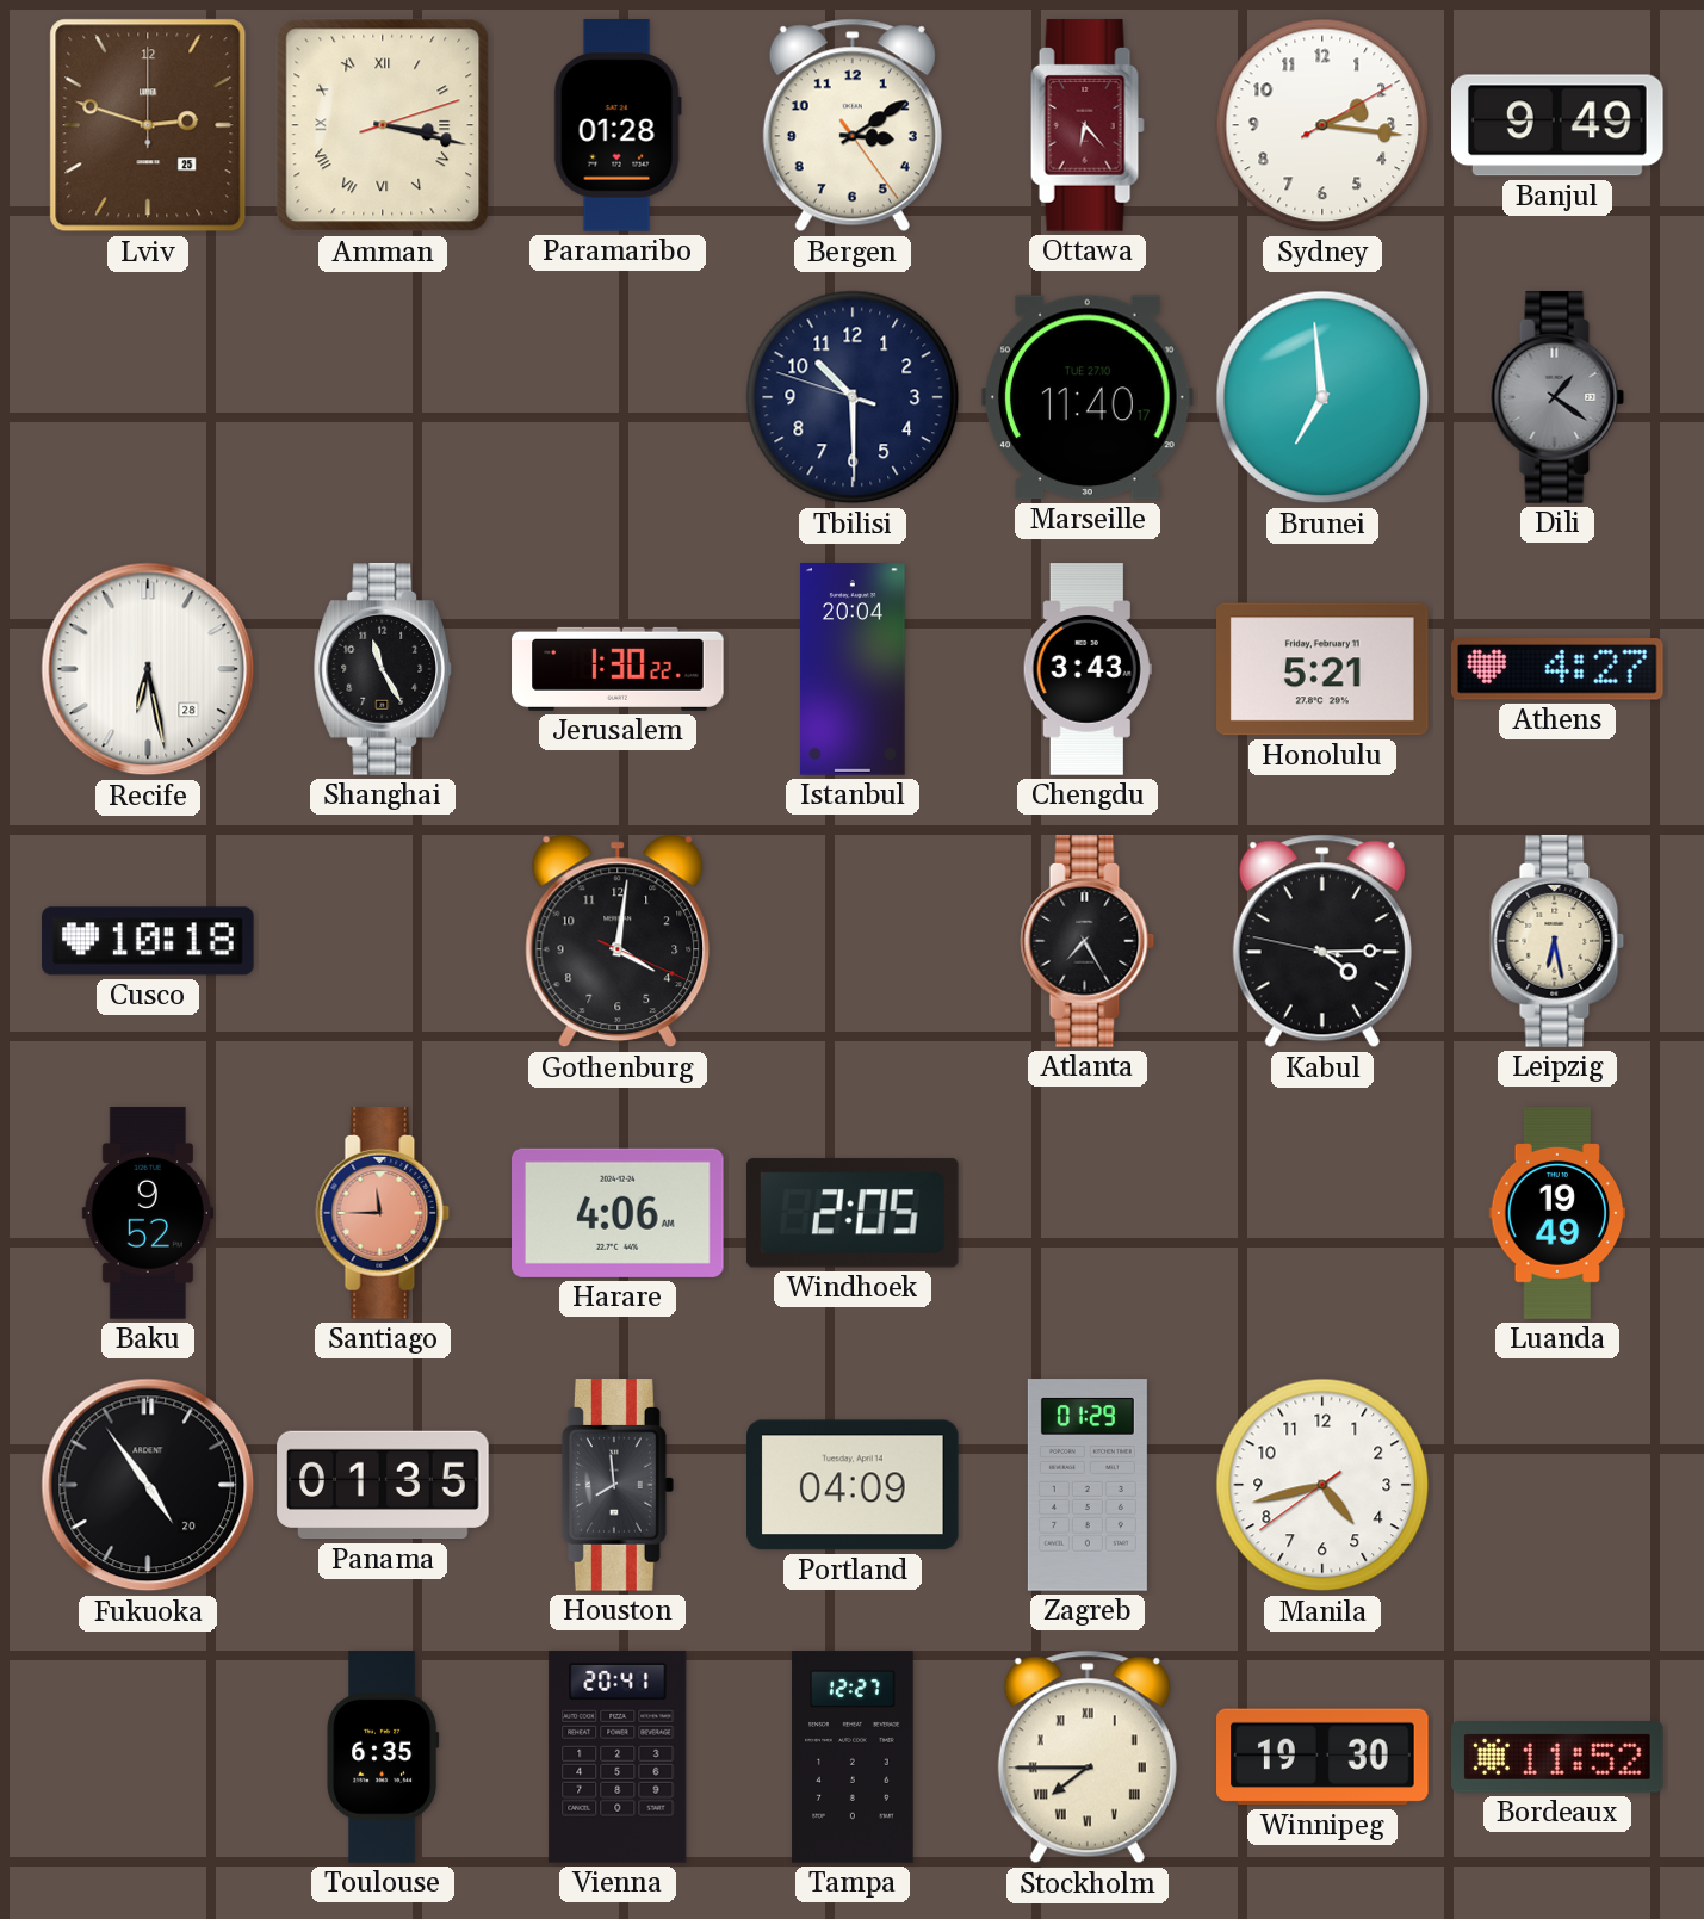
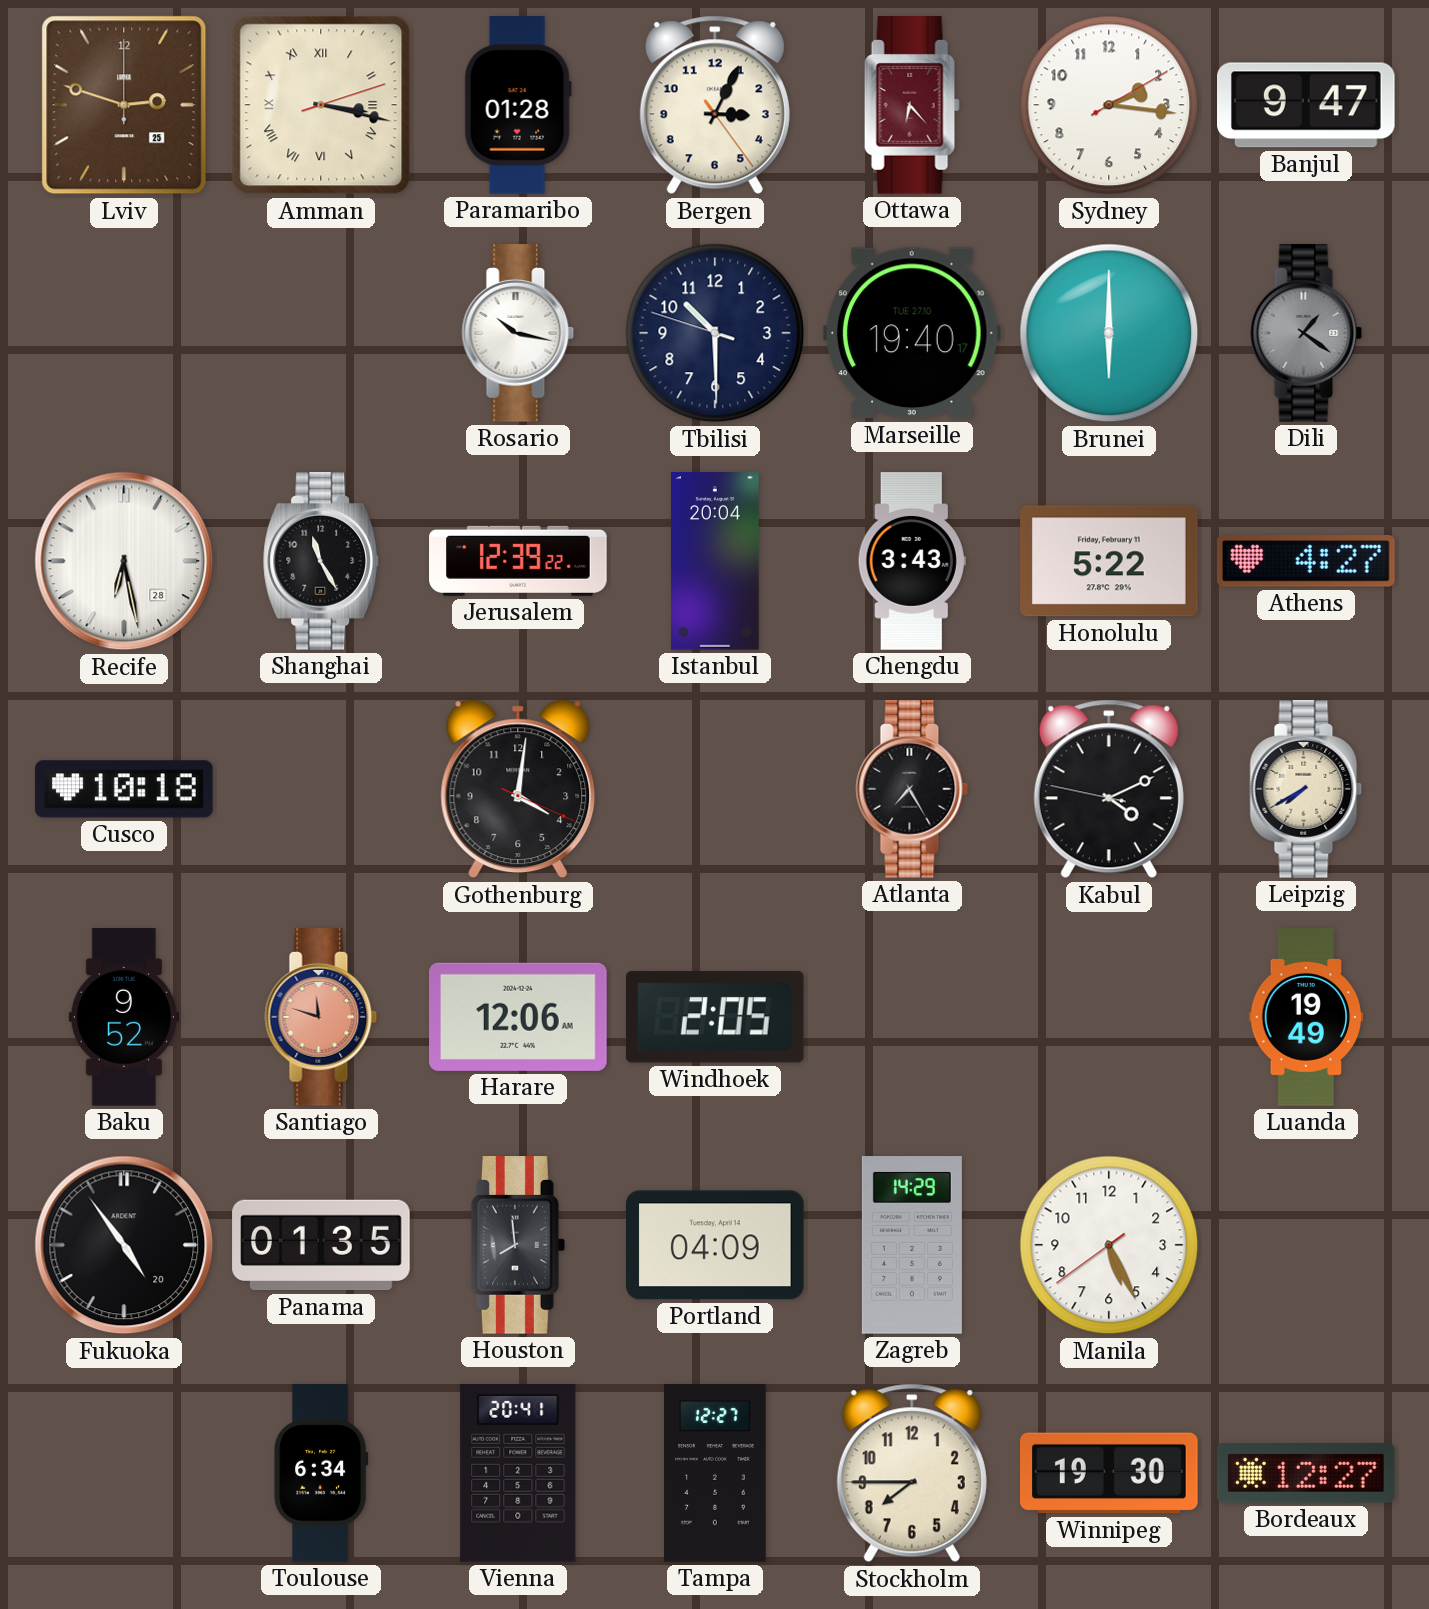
Bergen: 3:09 -> 3:04 (715, 105)
Banjul: 9:49 -> 9:47 (1307, 105)
Rosario: none -> 10:17 (518, 333)
Marseille: 11:40 -> 19:40 (912, 333)
Brunei: 6:59 -> 6:00 (1109, 333)
Jerusalem: 1:30 -> 12:39 (518, 561)
Honolulu: 5:21 -> 5:22 (1110, 561)
Kabul: 4:14 -> 4:10 (1109, 789)
Leipzig: 6:28 -> 7:40 (1306, 789)
Santiago: 11:45 -> 11:48 (321, 1017)
Harare: 4:06 -> 12:06 (519, 1017)
Zagreb: 01:29 -> 14:29 (912, 1245)
Manila: 4:42 -> 5:25 (1109, 1245)
Toulouse: 6:35 -> 6:34 (321, 1473)
Stockholm numerals: Roman -> Arabic (912, 1473)
Bordeaux: 11:52 -> 12:27 (1306, 1473)
